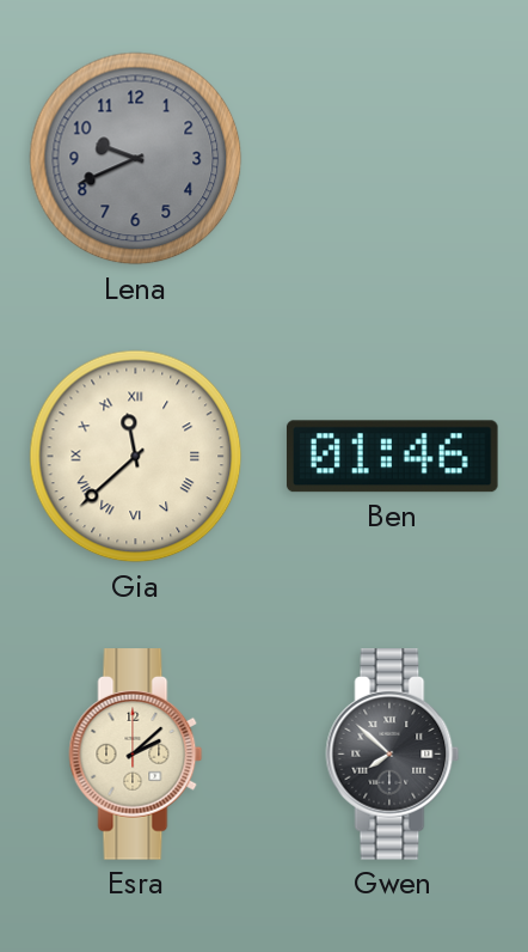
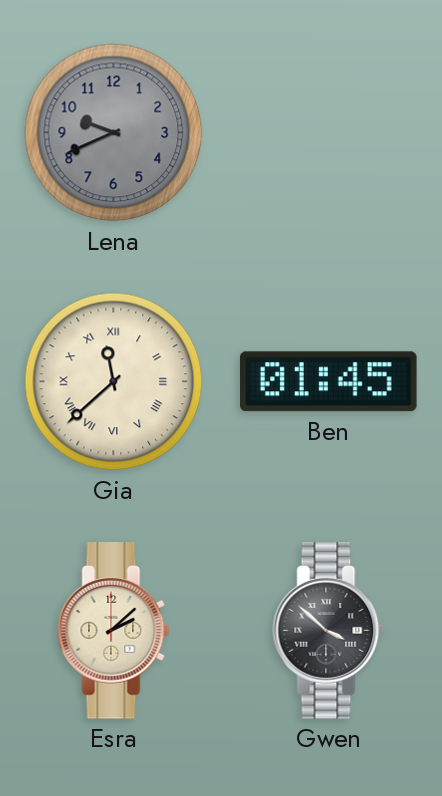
Ben: 01:46 -> 01:45 (328, 382)
Gwen: 7:52 -> 3:52 (329, 631)
